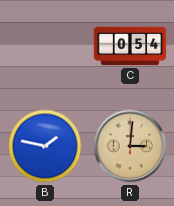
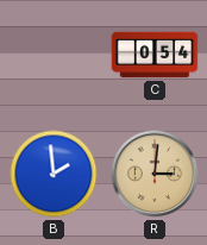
B: 1:47 -> 1:59 (54, 174)
